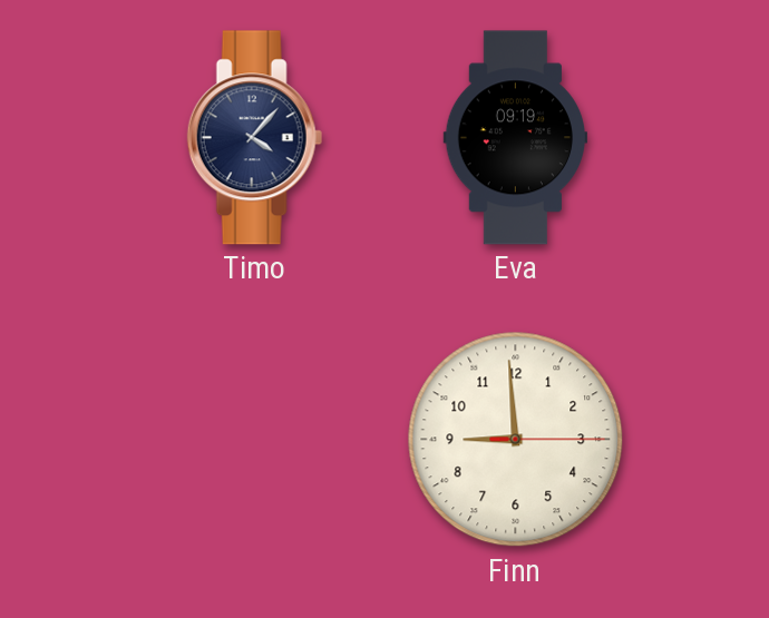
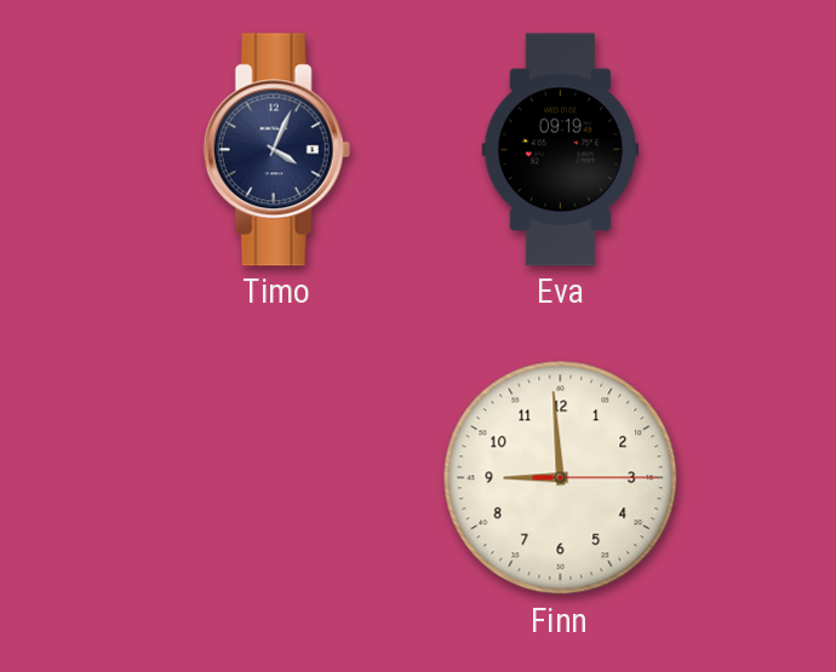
Timo: 4:07 -> 4:04 (276, 150)
